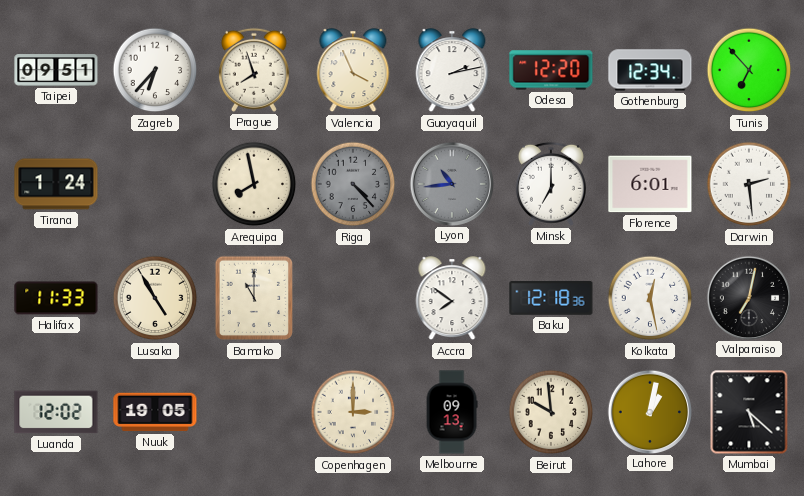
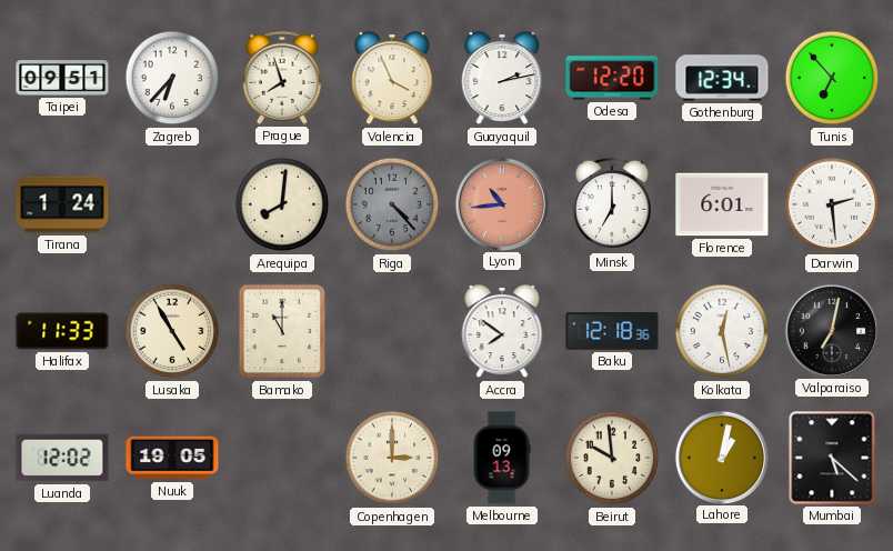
Arequipa: 7:58 -> 8:01 (282, 204)
Lyon dial: grey -> salmon (501, 203)
